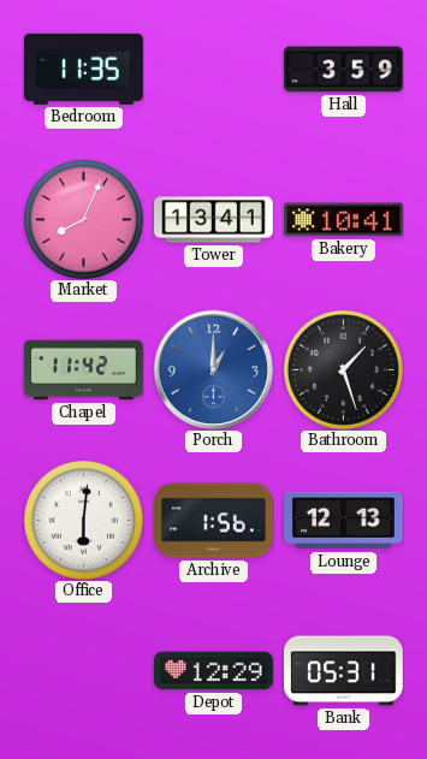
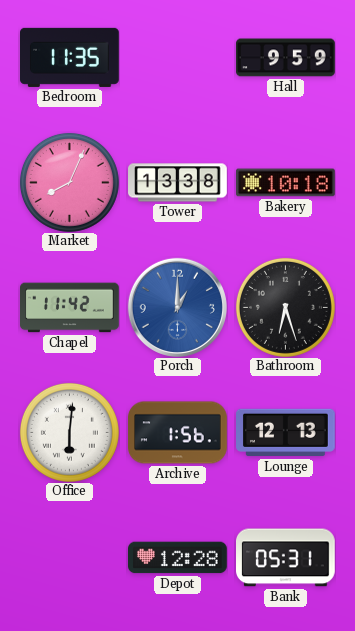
Hall: 3:59 -> 9:59 (286, 58)
Tower: 13:41 -> 13:38 (178, 183)
Bakery: 10:41 -> 10:18 (286, 183)
Bathroom: 1:27 -> 6:27 (285, 307)
Depot: 12:29 -> 12:28 (178, 558)
